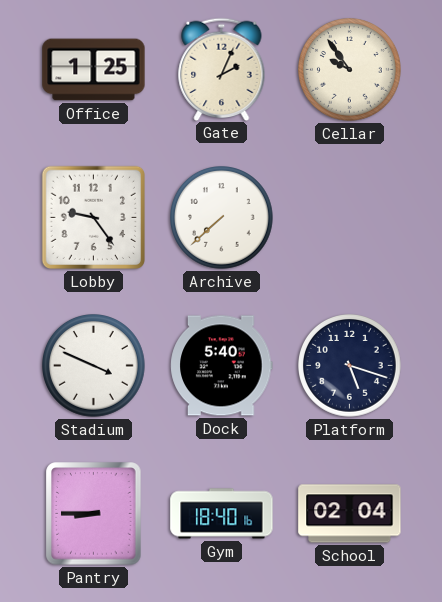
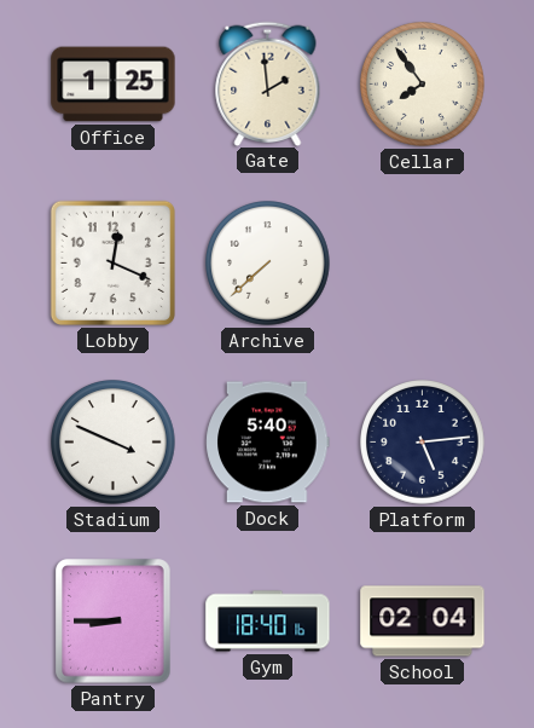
Gate: 2:04 -> 1:59 (268, 83)
Cellar: 9:54 -> 7:54 (423, 85)
Lobby: 9:24 -> 12:19 (112, 262)
Platform: 5:18 -> 5:14 (423, 443)
